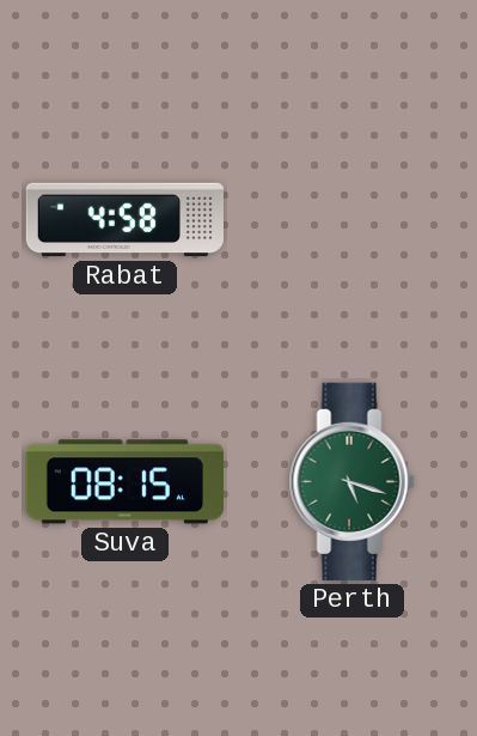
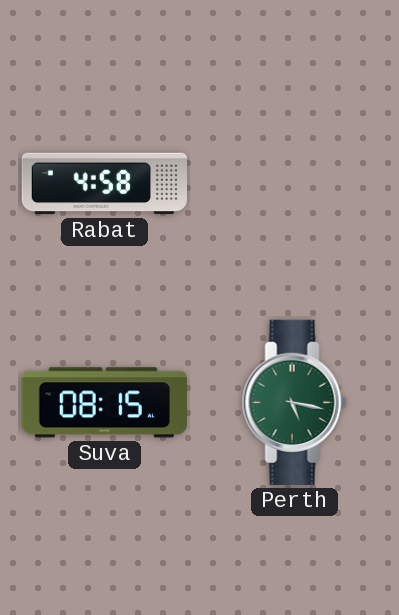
Perth: 5:18 -> 5:17 (294, 402)
